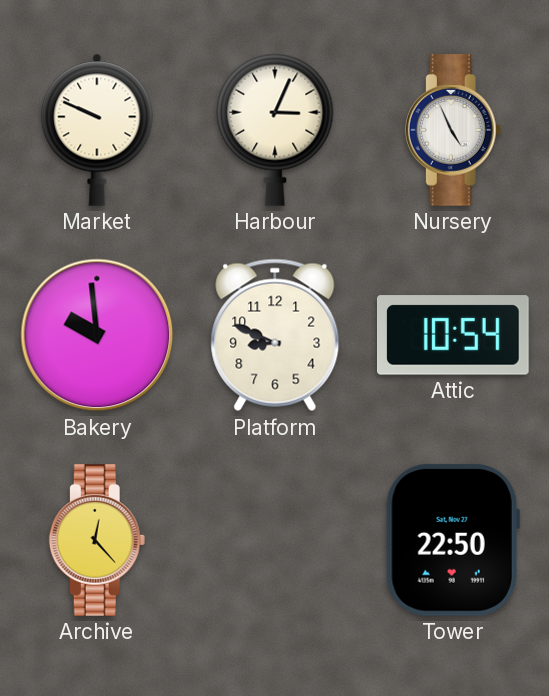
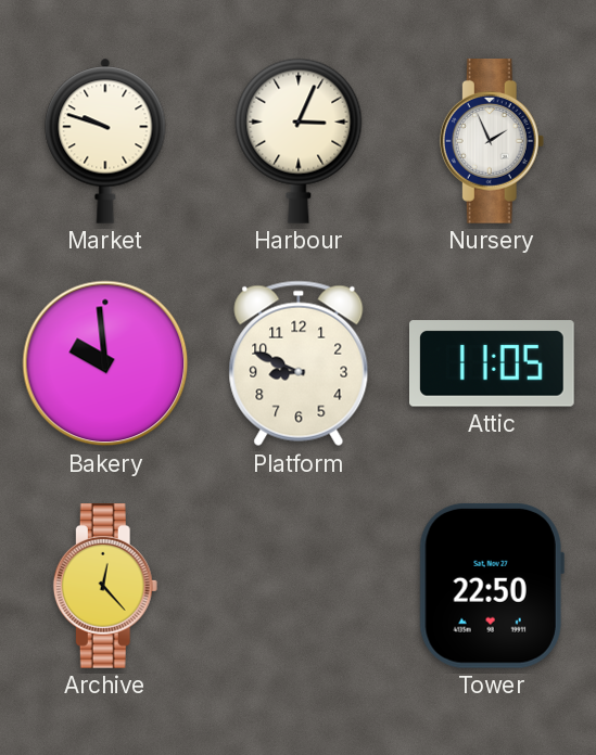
Market: 9:49 -> 9:48 (105, 141)
Nursery: 4:56 -> 1:56 (492, 142)
Attic: 10:54 -> 11:05 (493, 363)
